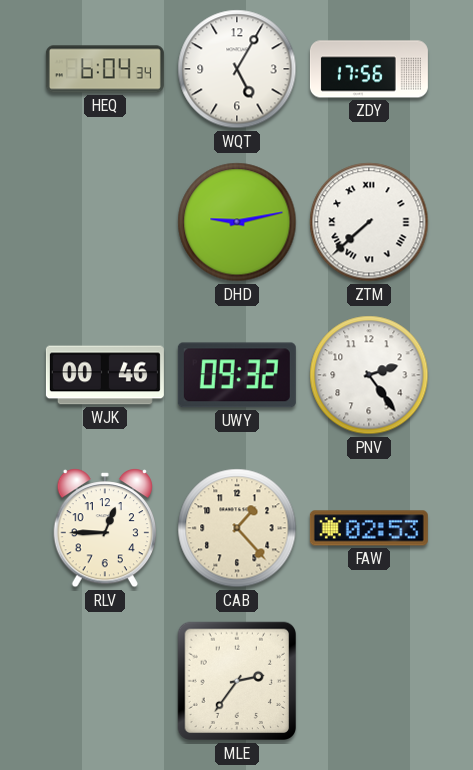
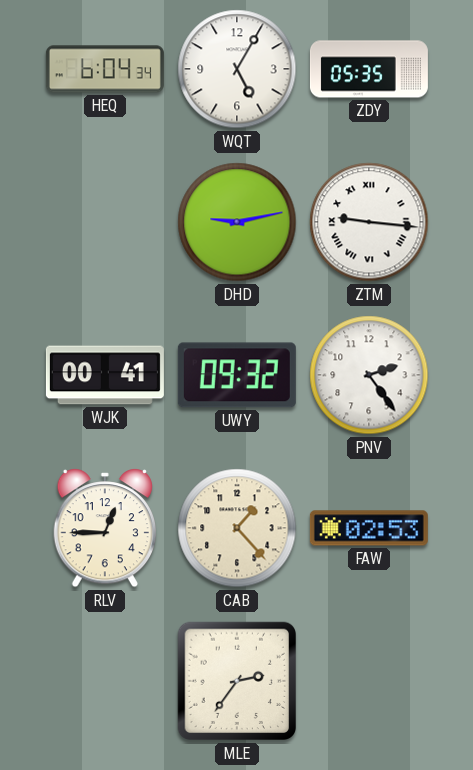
ZDY: 17:56 -> 05:35 (369, 69)
ZTM: 7:38 -> 9:16 (369, 222)
WJK: 00:46 -> 00:41 (105, 375)
